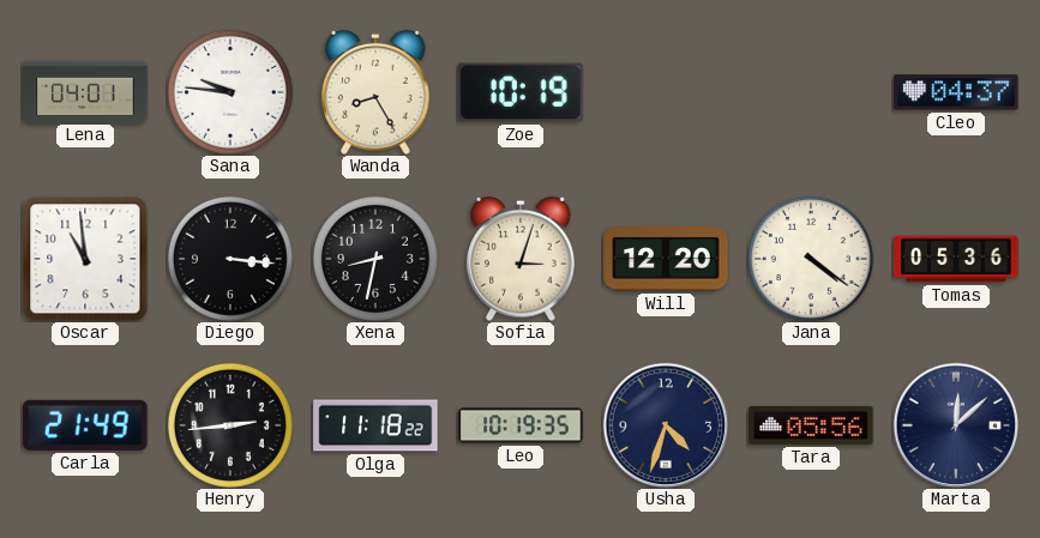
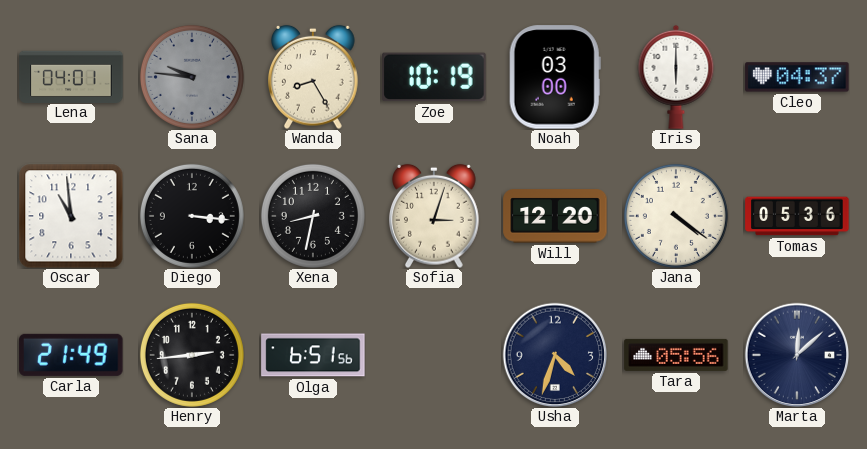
Sana dial: white -> grey (192, 77)
Noah: none -> 03:00 (555, 77)
Iris: none -> 6:00 (676, 77)
Olga: 11:18 -> 6:51 (313, 355)
Leo: 10:19 -> none (521, 425)
